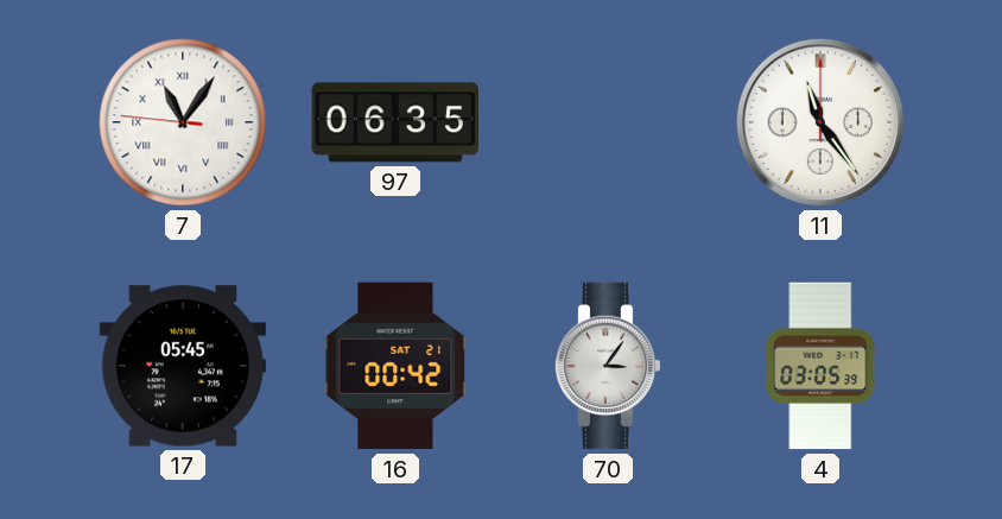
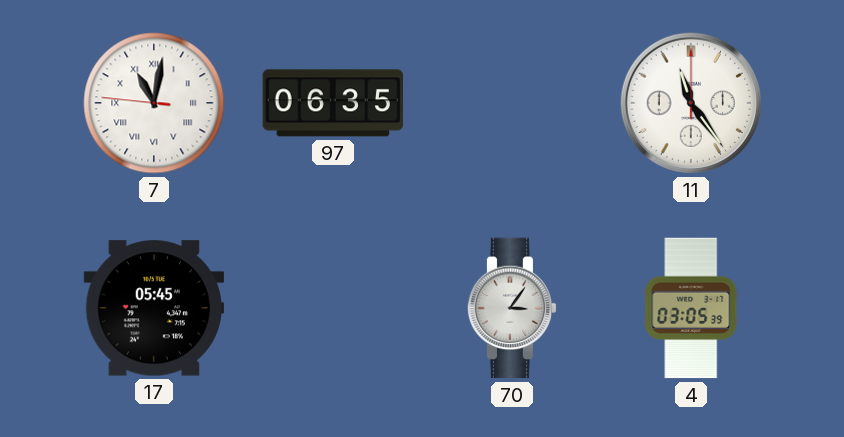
7: 11:05 -> 11:01 (154, 103)
16: 00:42 -> none (395, 366)
